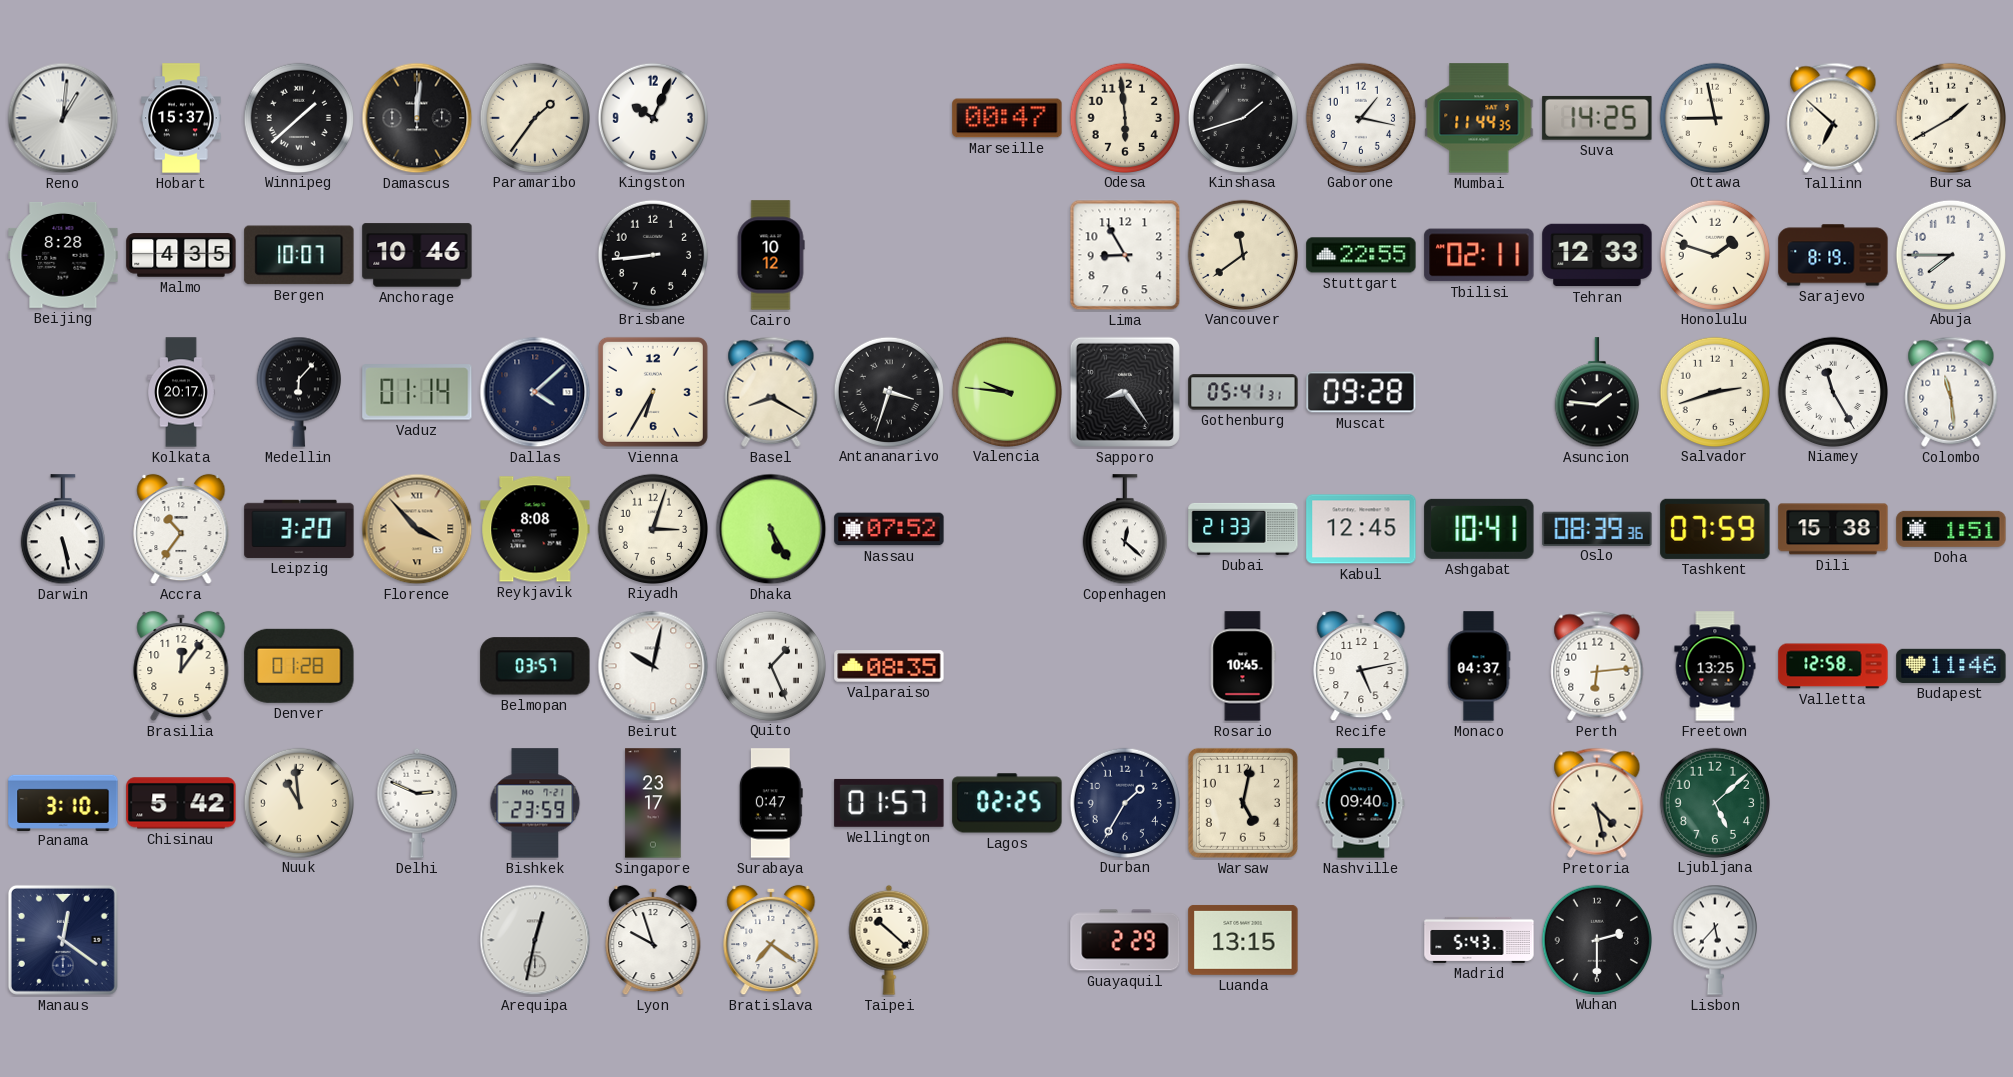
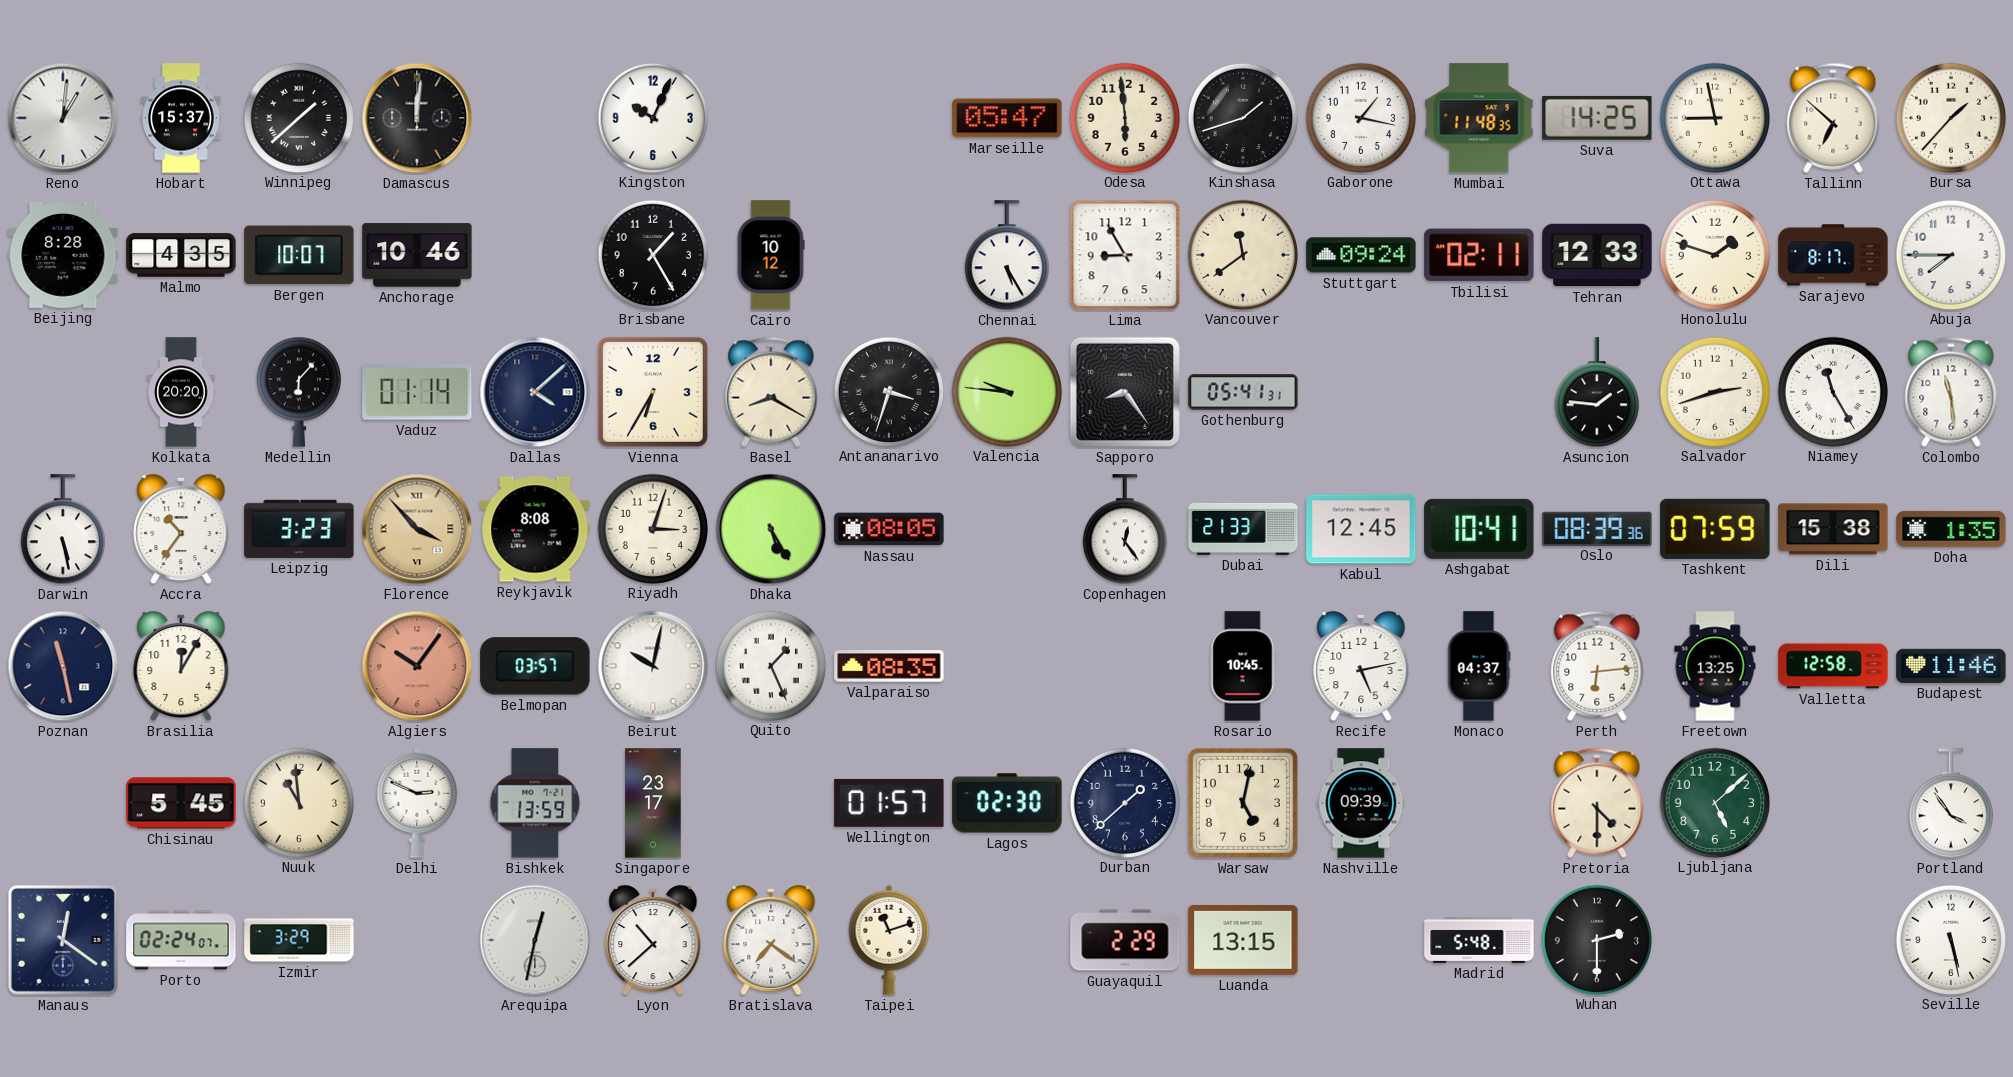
Paramaribo: 1:36 -> none (534, 117)
Marseille: 00:47 -> 05:47 (1007, 118)
Mumbai: 11:44 -> 11:48 (1479, 118)
Bursa: 1:40 -> 1:37 (1950, 117)
Brisbane: 8:44 -> 1:25 (652, 254)
Chennai: none -> 5:25 (1007, 256)
Stuttgart: 22:55 -> 09:24 (1361, 255)
Sarajevo: 8:19 -> 8:17 (1833, 255)
Kolkata: 20:17 -> 20:20 (181, 392)
Muscat: 09:28 -> none (1361, 392)
Leipzig: 3:20 -> 3:23 (299, 529)
Nassau: 07:52 -> 08:05 (889, 529)
Copenhagen: 12:22 -> 12:24 (1125, 530)
Doha: 1:51 -> 1:35 (1951, 529)
Poznan: none -> 11:28 (63, 666)
Brasilia: 12:06 -> 12:05 (181, 666)
Denver: 01:28 -> none (299, 666)
Algiers: none -> 10:06 (417, 666)
Panama: 3:10 -> none (63, 802)
Chisinau: 5:42 -> 5:45 (181, 803)
Bishkek: 23:59 -> 13:59 (535, 803)
Surabaya: 0:47 -> none (771, 803)
Lagos: 02:25 -> 02:30 (1007, 803)
Durban: 1:35 -> 1:38 (1124, 802)
Nashville: 09:40 -> 09:39 (1361, 803)
Pretoria: 4:28 -> 4:30 (1597, 803)
Portland: none -> 3:54 (1951, 804)
Porto: none -> 02:24 (181, 940)
Izmir: none -> 3:29 (299, 940)
Lyon: 9:57 -> 10:38 (653, 940)
Taipei: 10:22 -> 11:12 (889, 940)
Madrid: 5:43 -> 5:48 (1479, 940)
Lisbon: 5:37 -> none (1715, 940)
Seville: none -> 5:28 (1950, 939)
